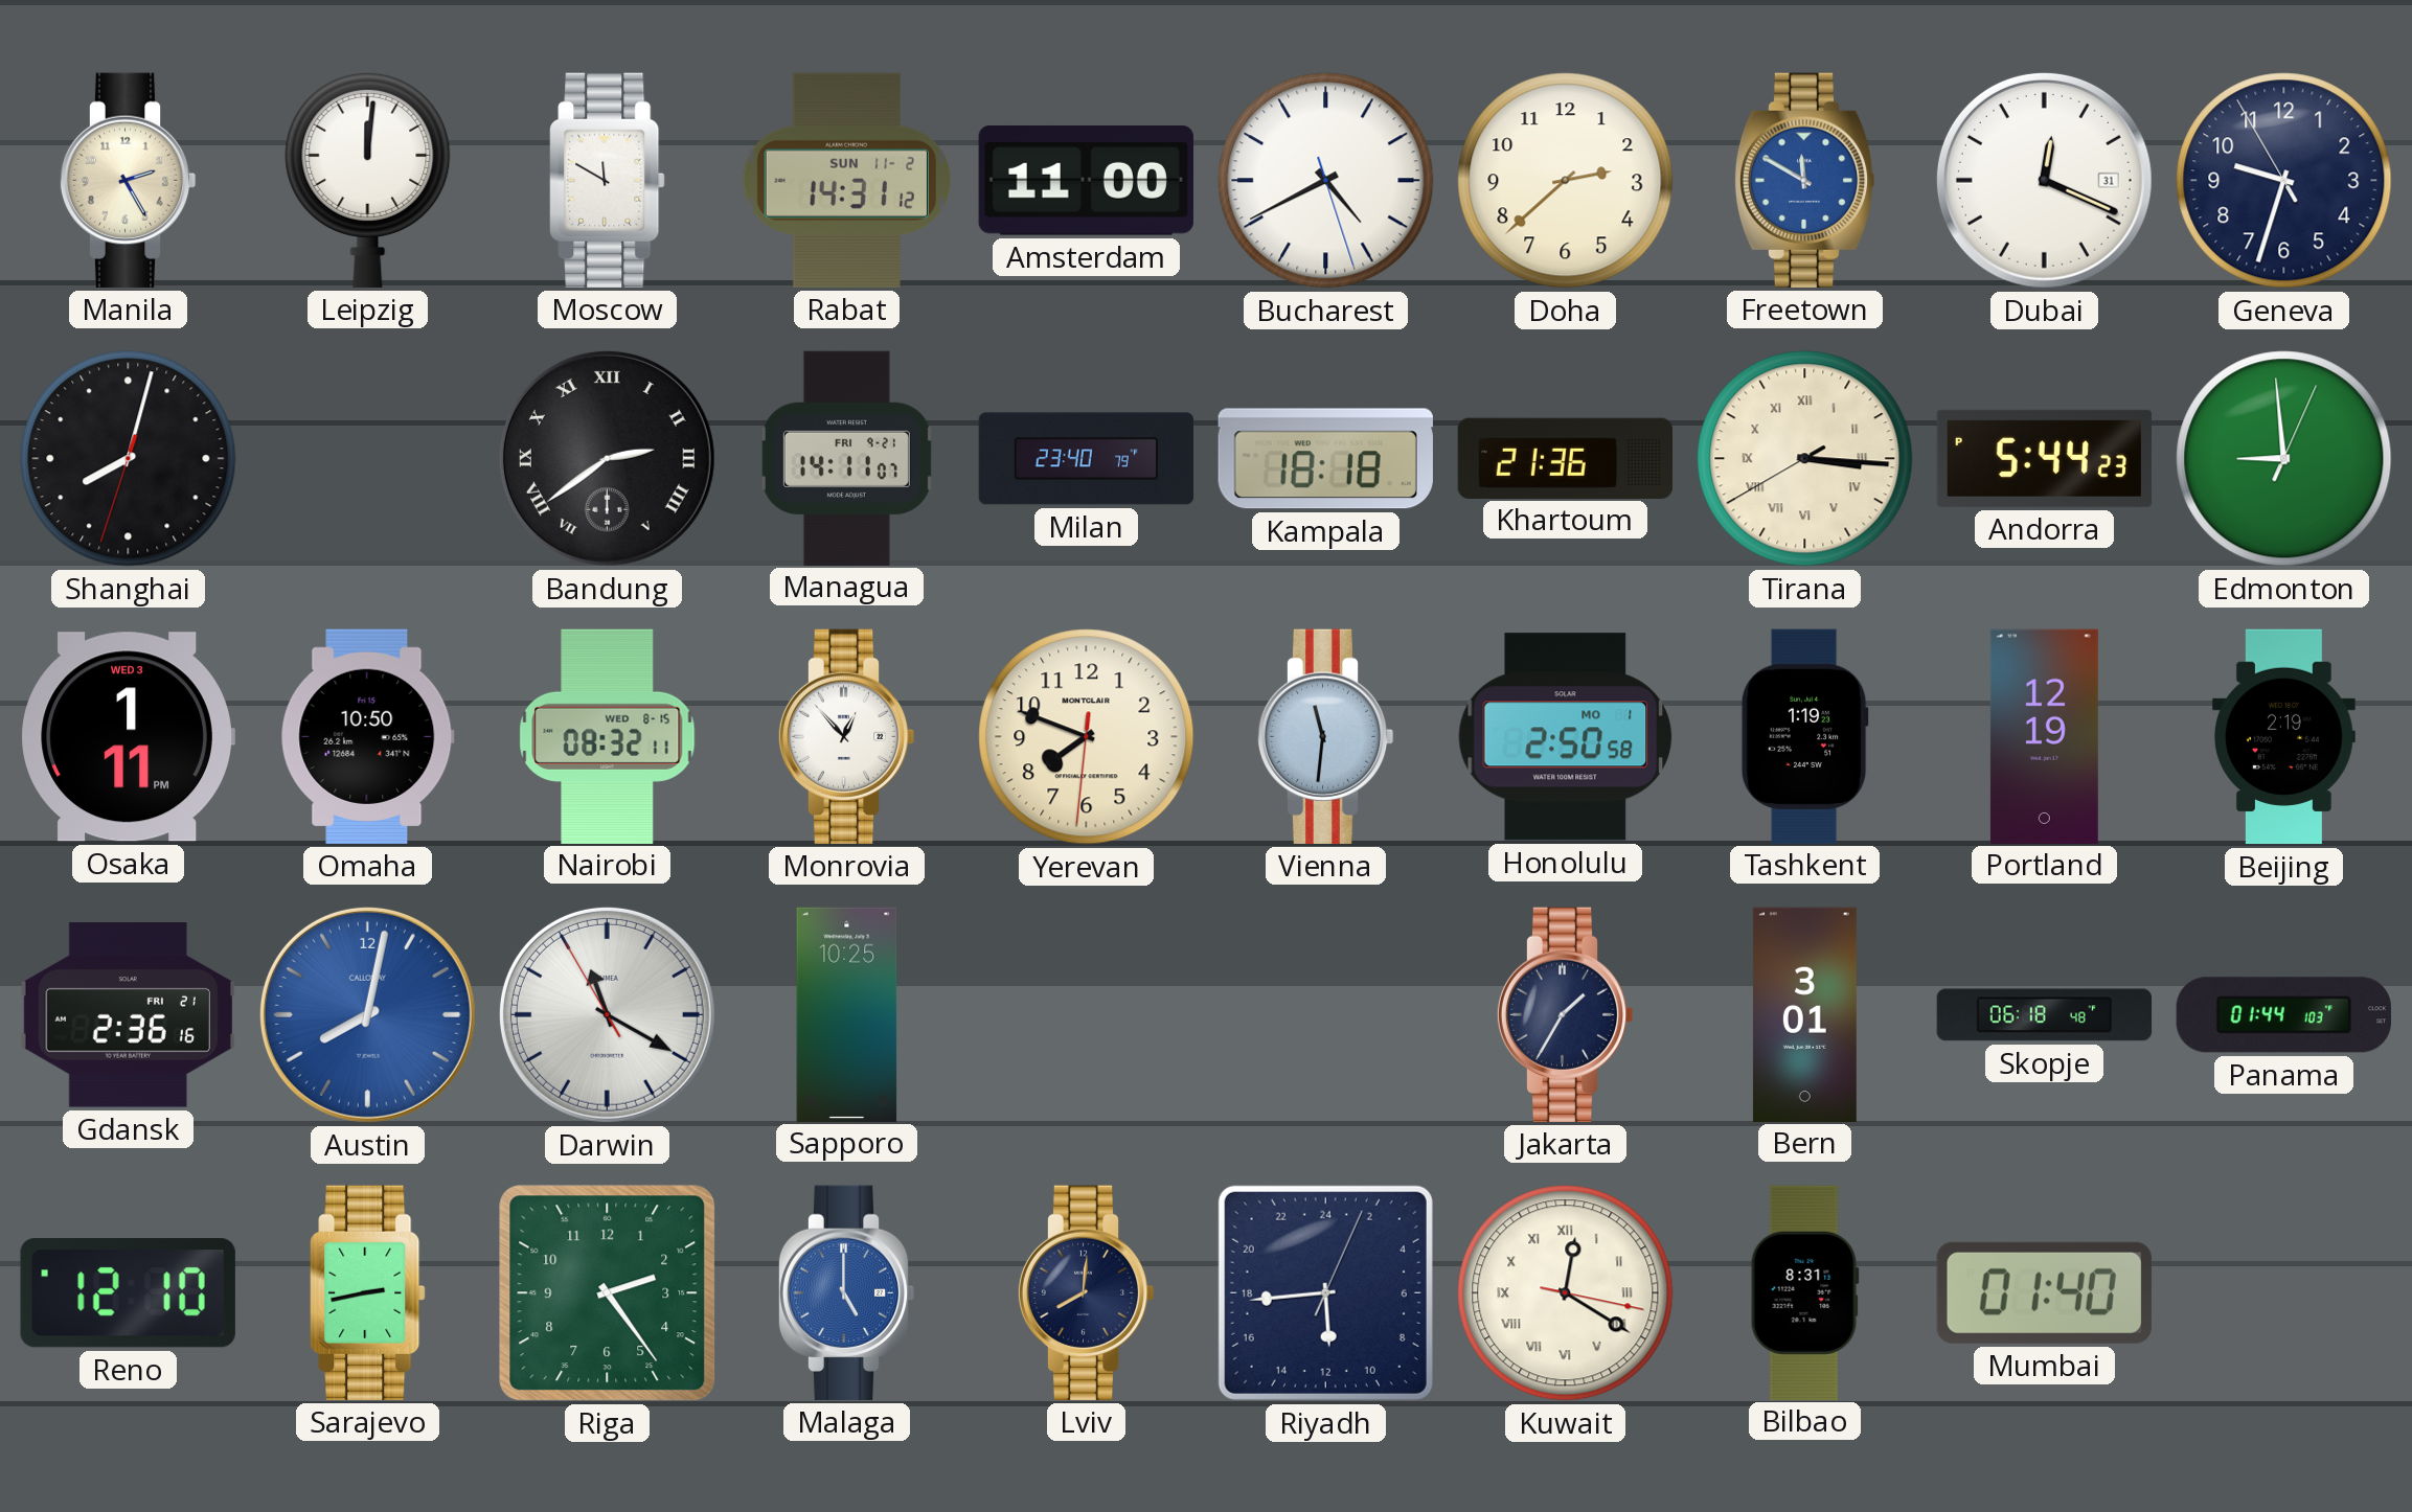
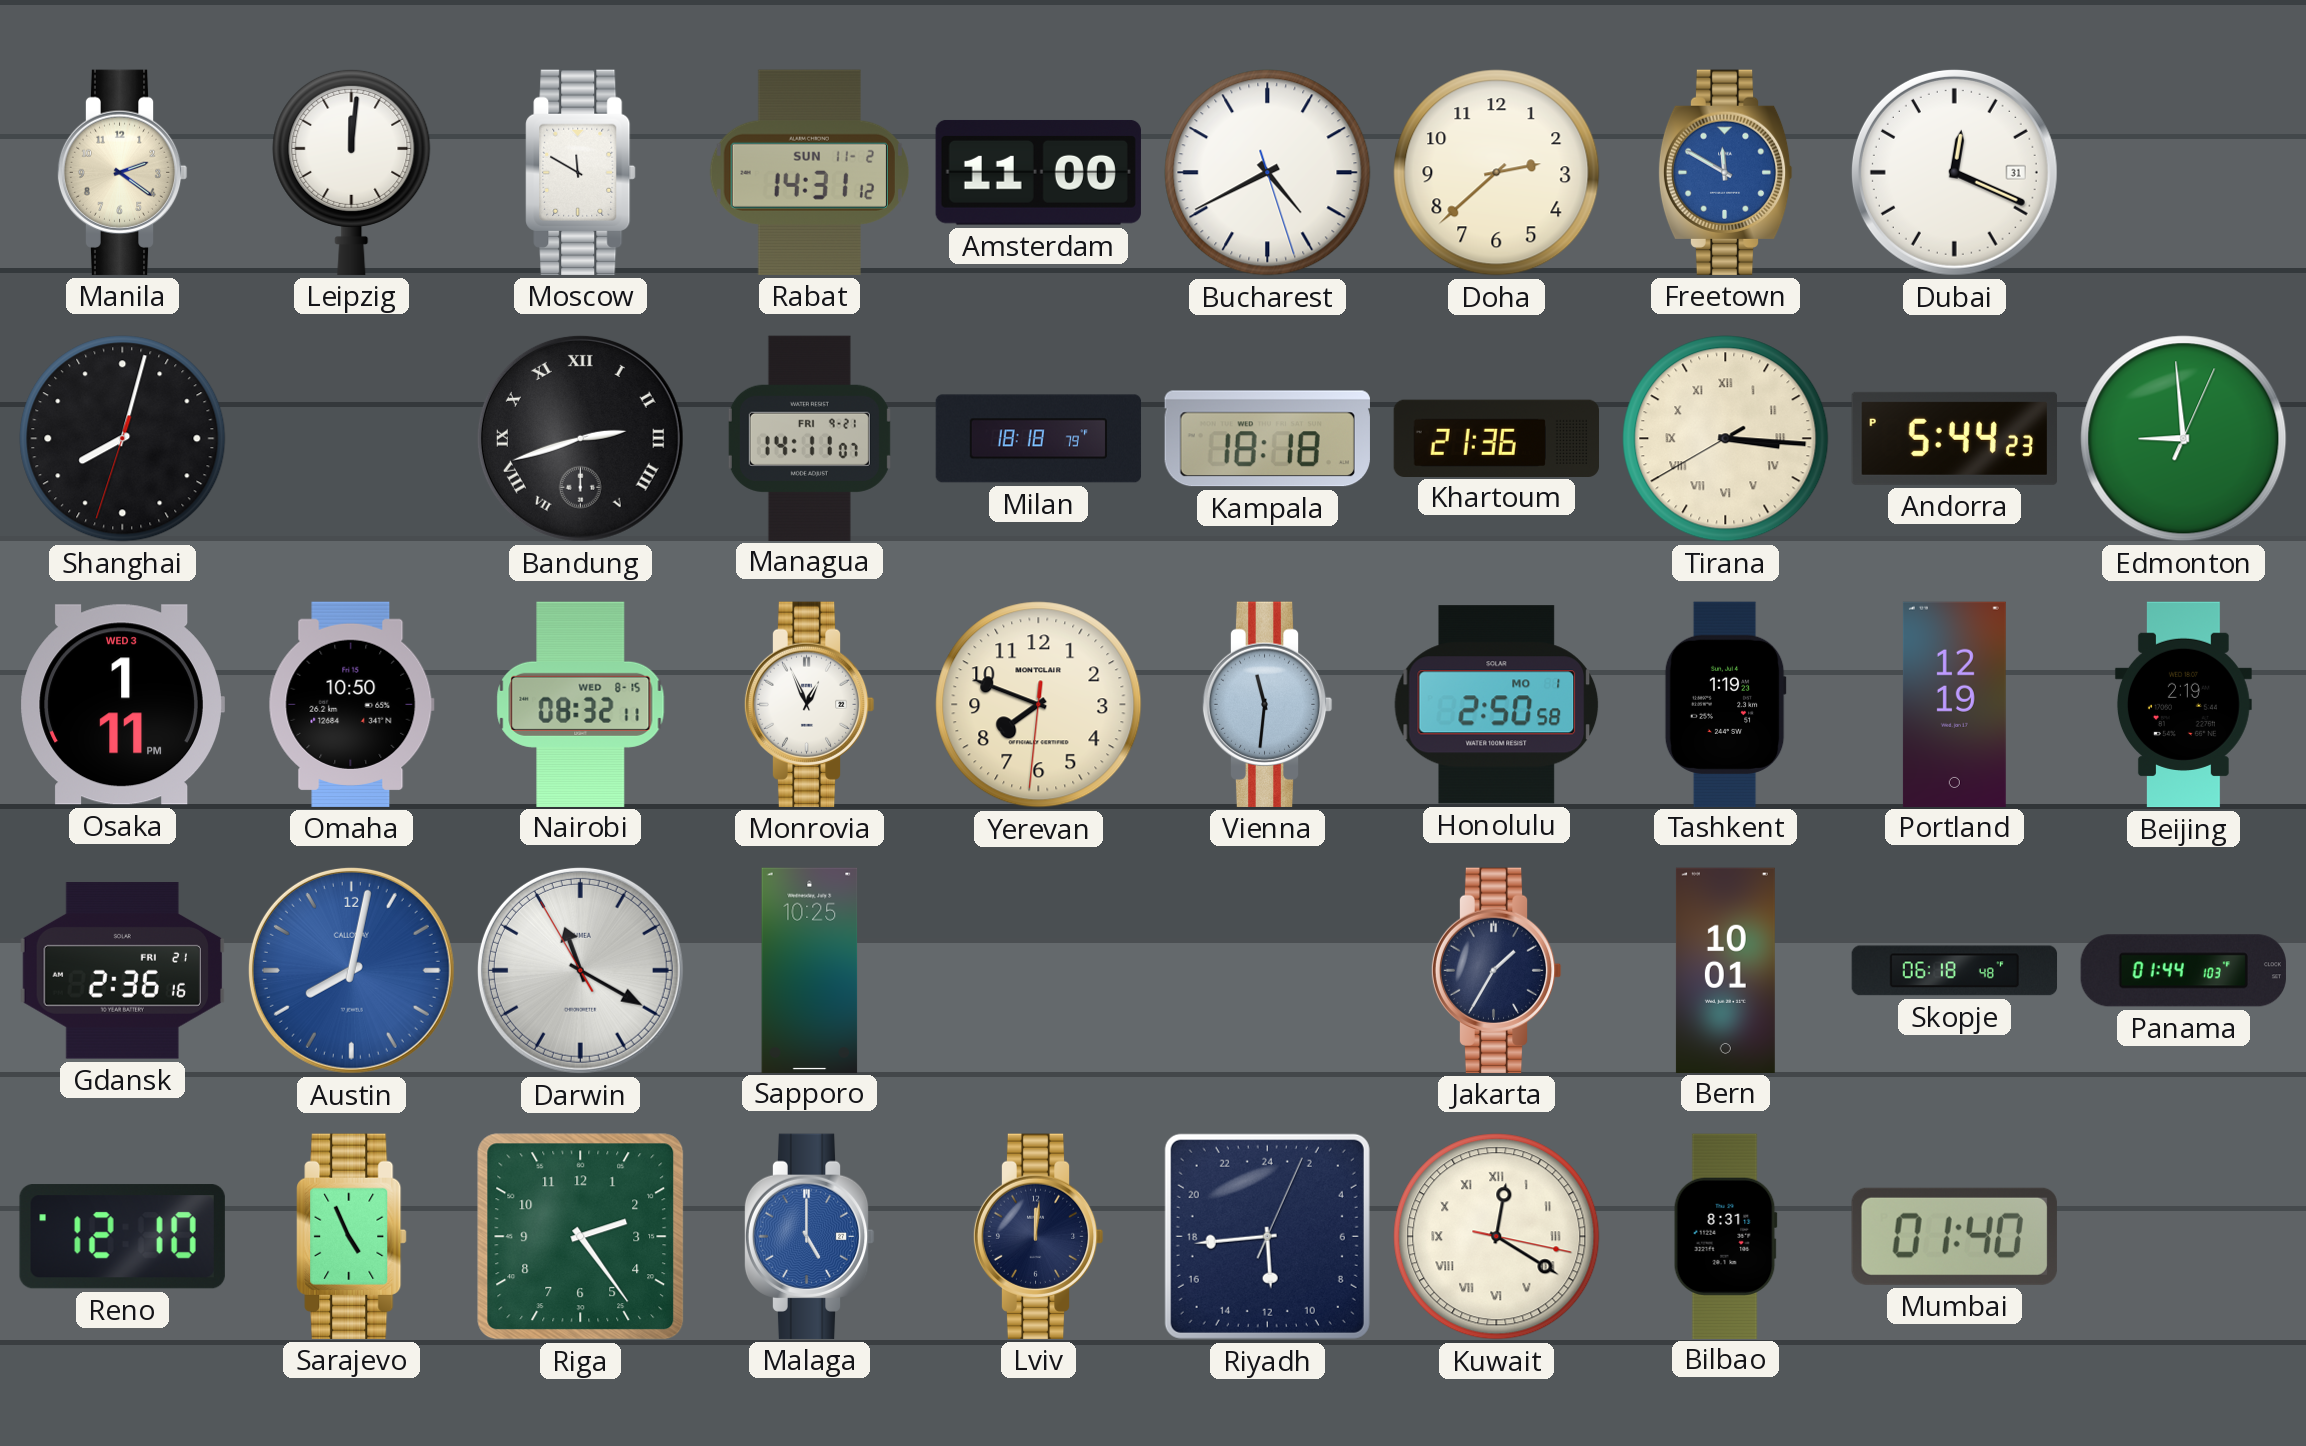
Manila: 2:25 -> 2:21 (122, 172)
Geneva: 9:32 -> none (2284, 181)
Bandung: 2:39 -> 2:42 (580, 438)
Milan: 23:40 -> 18:18 (1039, 439)
Monrovia: 12:53 -> 12:56 (809, 704)
Bern: 3:01 -> 10:01 (1725, 970)
Sarajevo: 2:43 -> 4:56 (352, 1236)
Lviv: 8:01 -> 12:01 (1038, 1236)
